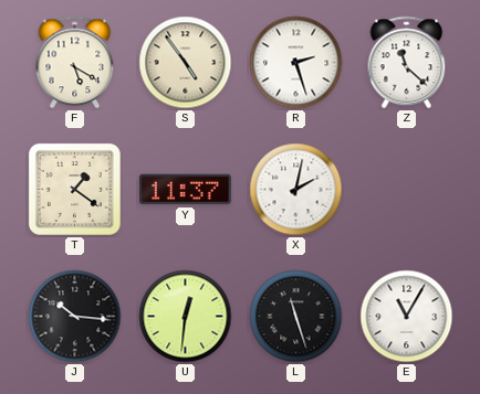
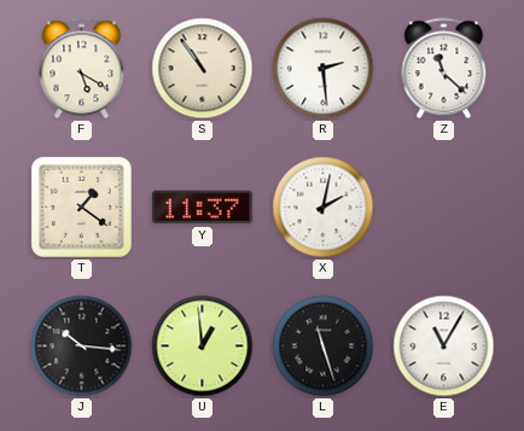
S: 4:54 -> 10:54 (203, 69)
R: 2:27 -> 2:29 (324, 69)
U: 12:31 -> 12:59 (203, 346)
